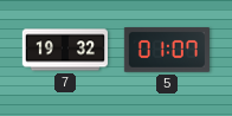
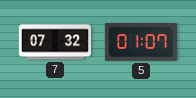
7: 19:32 -> 07:32 (55, 42)
